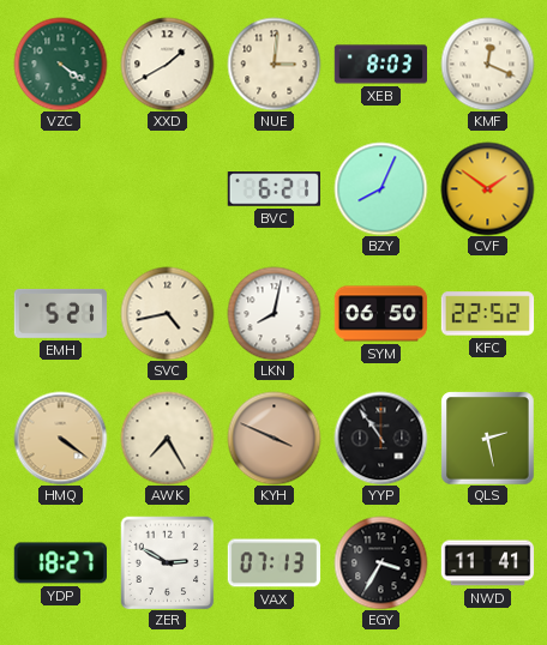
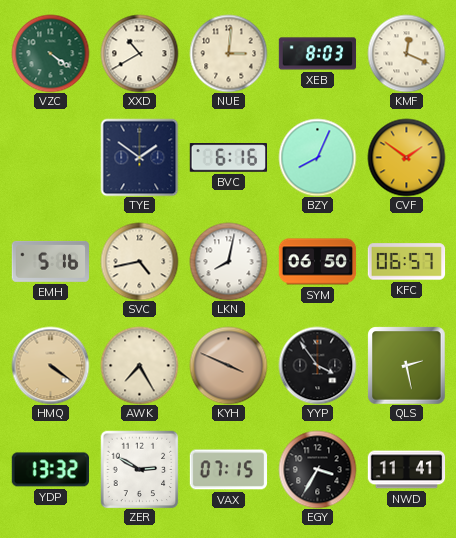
XXD: 1:40 -> 10:40 (139, 53)
TYE: none -> 1:51 (139, 157)
BVC: 6:21 -> 6:16 (228, 158)
EMH: 5:21 -> 5:16 (50, 261)
KFC: 22:52 -> 06:57 (406, 262)
YYP: 10:54 -> 3:54 (317, 365)
YDP: 18:27 -> 13:32 (50, 470)
VAX: 07:13 -> 07:15 (228, 470)
